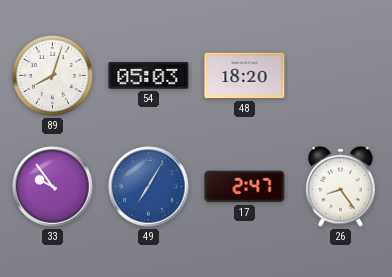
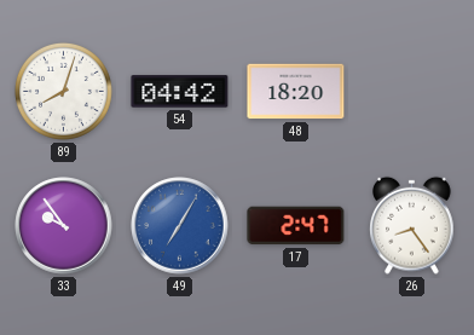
54: 05:03 -> 04:42 (180, 92)
